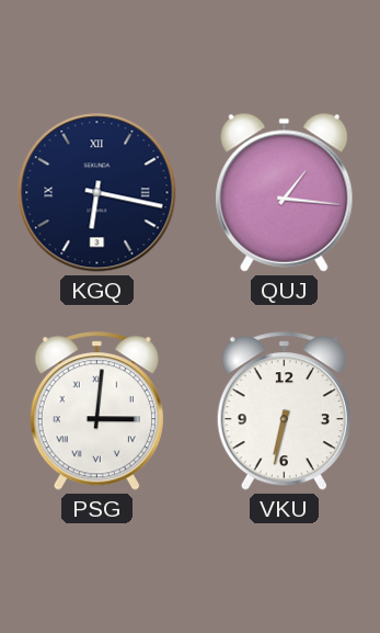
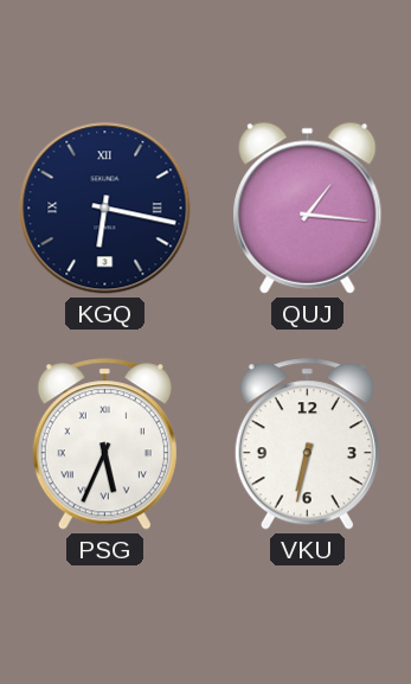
PSG: 3:01 -> 5:34 (104, 445)
